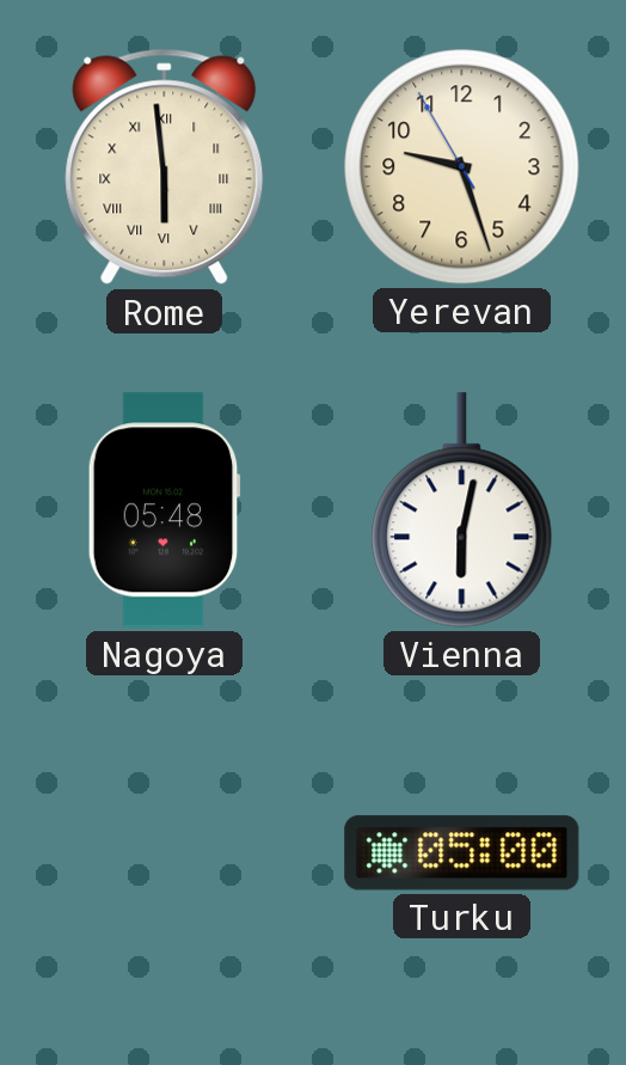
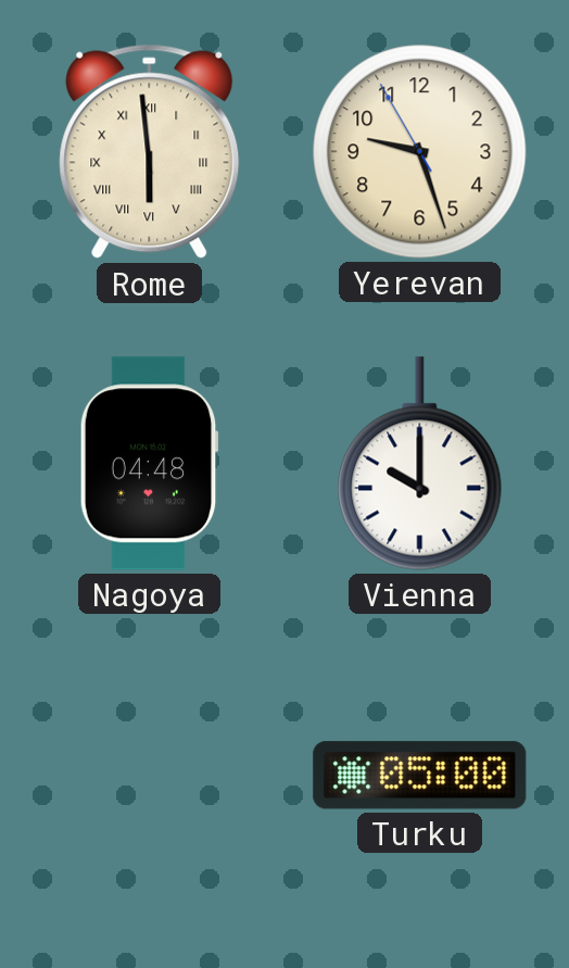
Nagoya: 05:48 -> 04:48 (149, 464)
Vienna: 6:02 -> 10:00 (420, 464)
